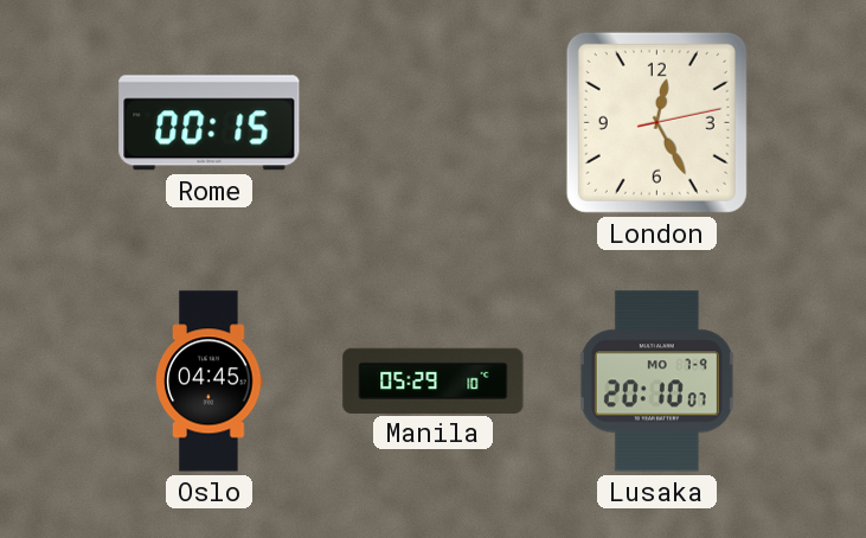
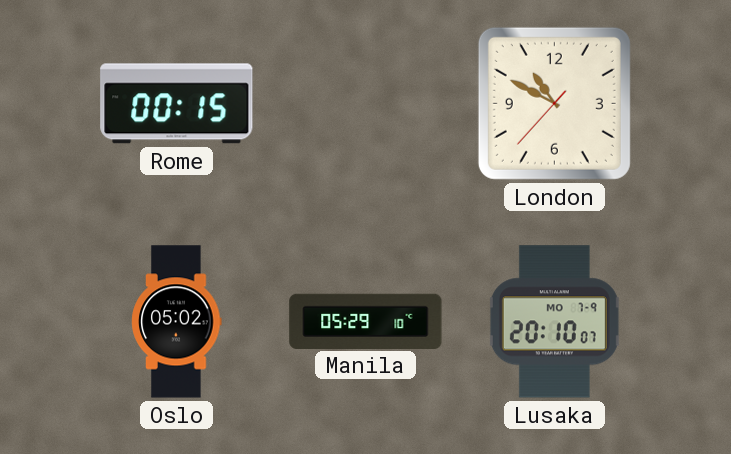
London: 12:25 -> 10:49 (554, 103)
Oslo: 04:45 -> 05:02 (177, 322)
